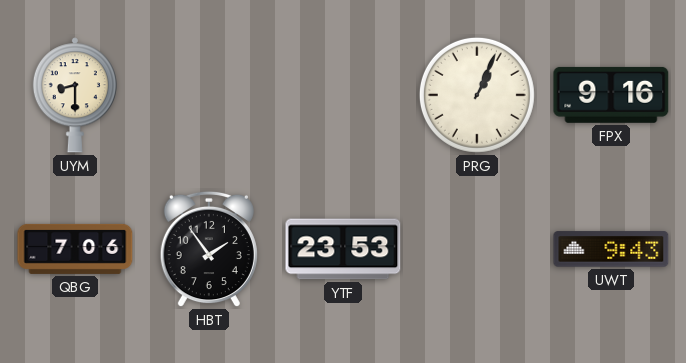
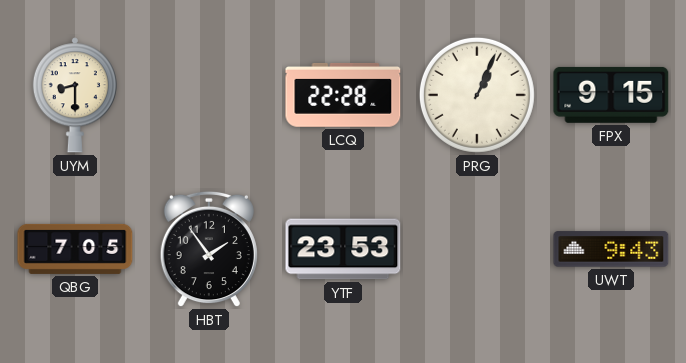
LCQ: none -> 22:28 (343, 95)
FPX: 9:16 -> 9:15 (611, 95)
QBG: 7:06 -> 7:05 (75, 249)
